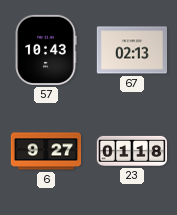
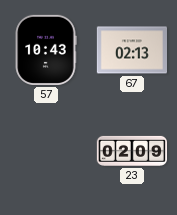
6: 9:27 -> none (45, 151)
23: 01:18 -> 02:09 (132, 151)
